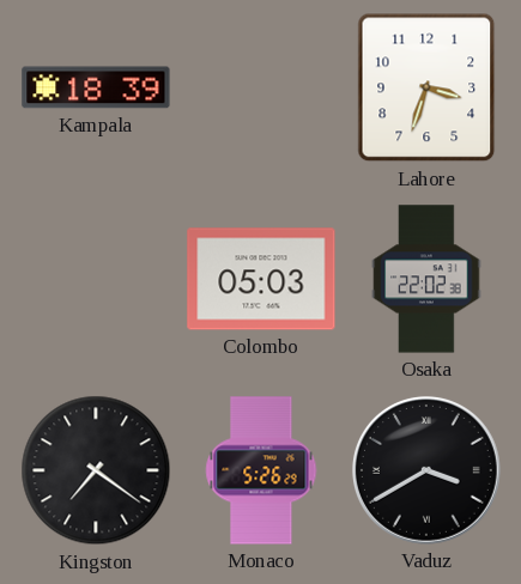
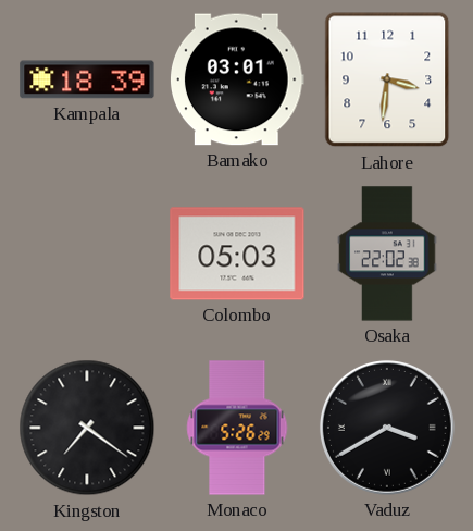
Bamako: none -> 03:01 (238, 79)
Lahore: 3:33 -> 3:31 (387, 79)
